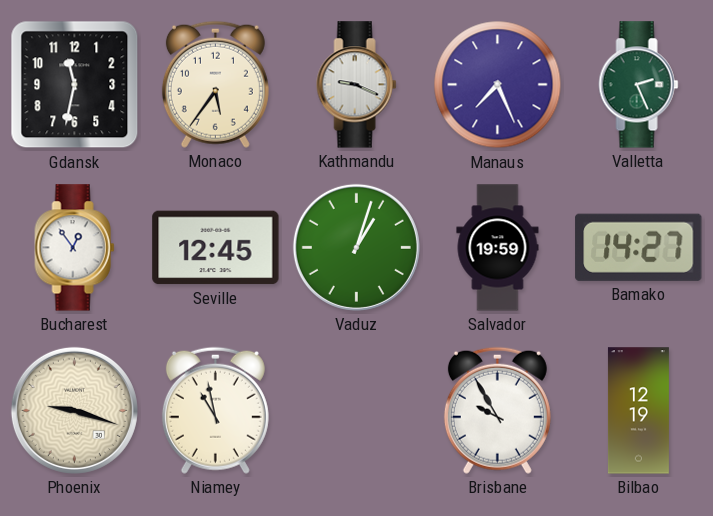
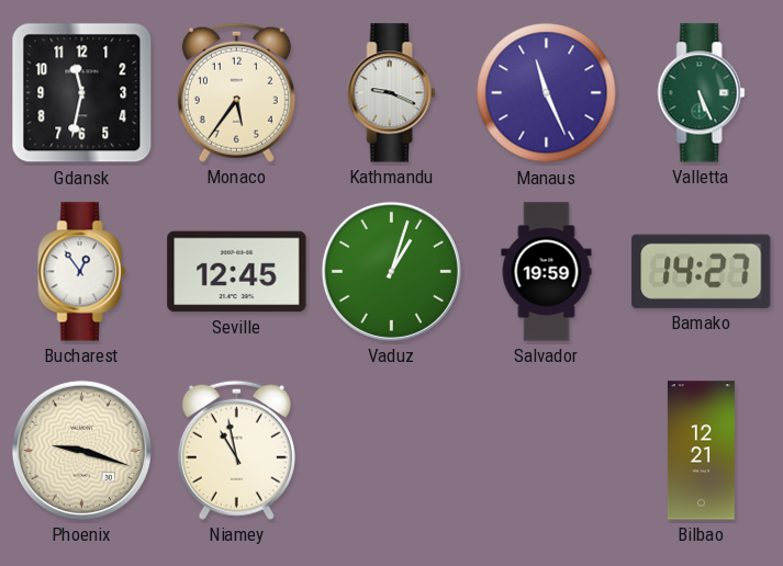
Manaus: 7:26 -> 11:26 (547, 93)
Valletta: 2:26 -> 5:26 (702, 93)
Brisbane: 9:55 -> none (497, 410)
Bilbao: 12:19 -> 12:21 (701, 451)
